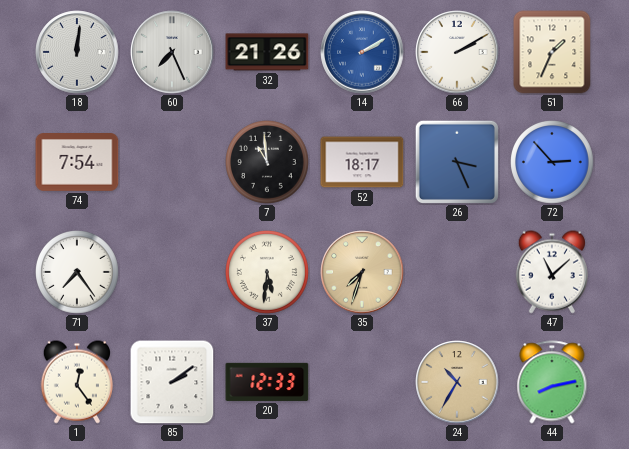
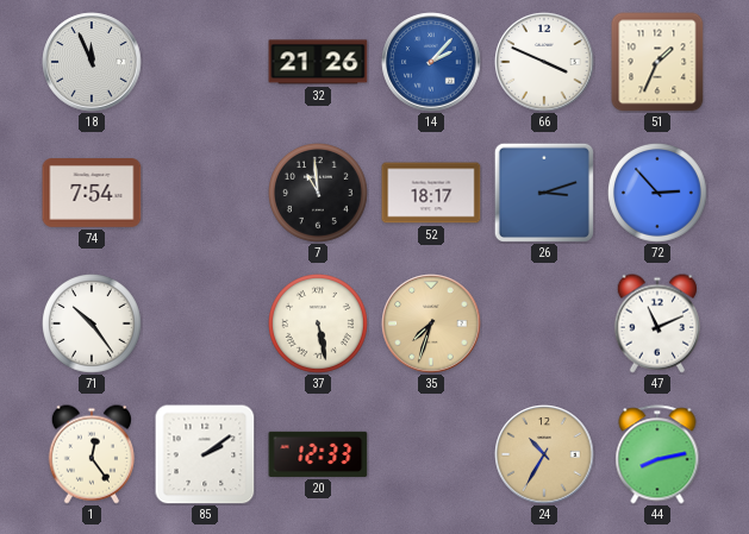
18: 12:01 -> 11:56 (92, 62)
60: 7:26 -> none (172, 52)
14: 2:10 -> 2:07 (431, 62)
66: 2:10 -> 3:49 (544, 62)
26: 3:26 -> 3:12 (544, 193)
71: 7:24 -> 10:24 (93, 325)
37: 5:31 -> 5:28 (319, 325)
47: 11:08 -> 11:11 (657, 323)
